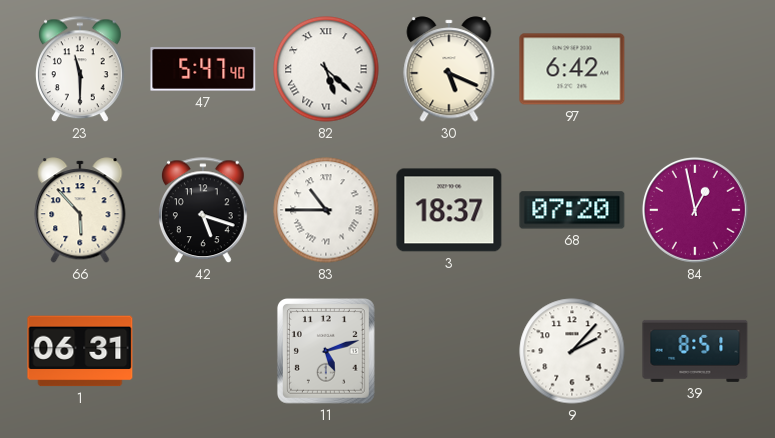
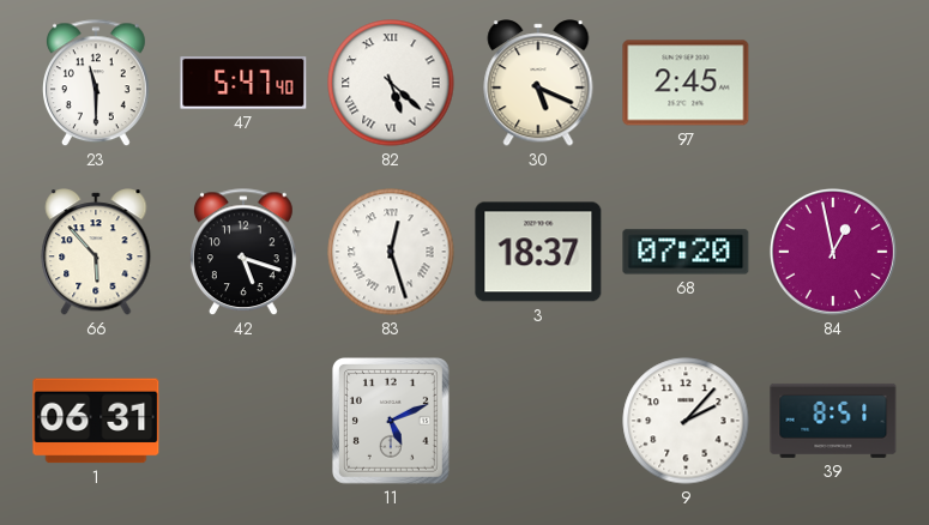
97: 6:42 -> 2:45 (686, 83)
83: 10:45 -> 12:27 (391, 252)
11: 5:12 -> 5:11 (391, 422)
